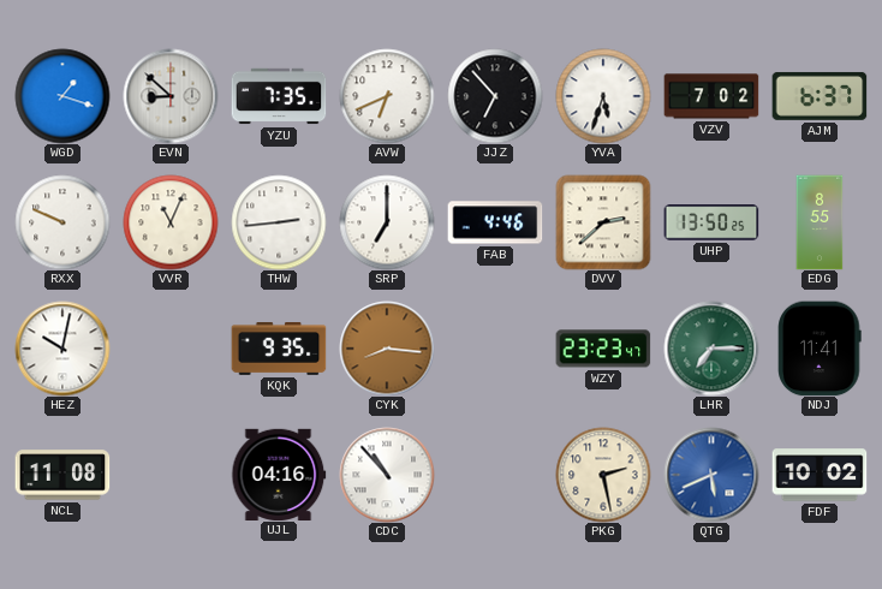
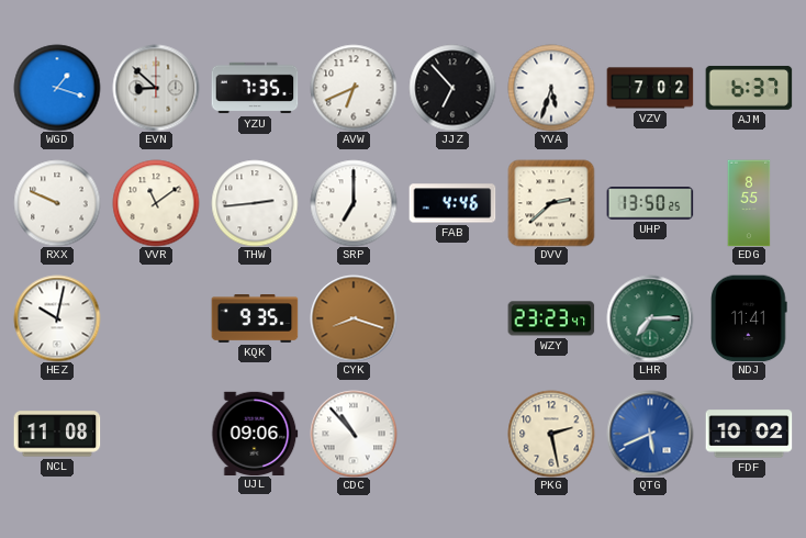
VVR: 11:04 -> 11:09 (156, 203)
CYK: 8:16 -> 8:18 (354, 318)
UJL: 04:16 -> 09:06 (255, 433)
